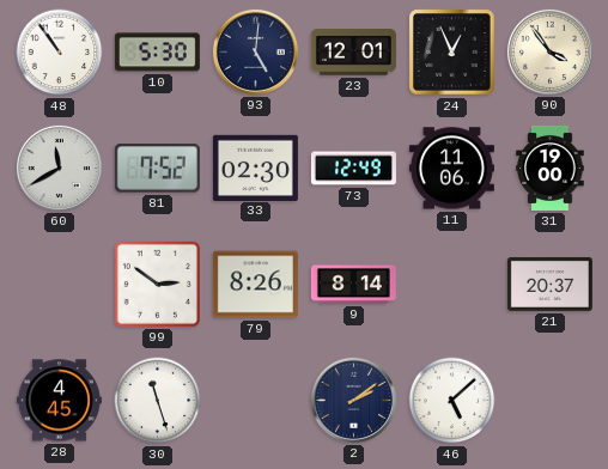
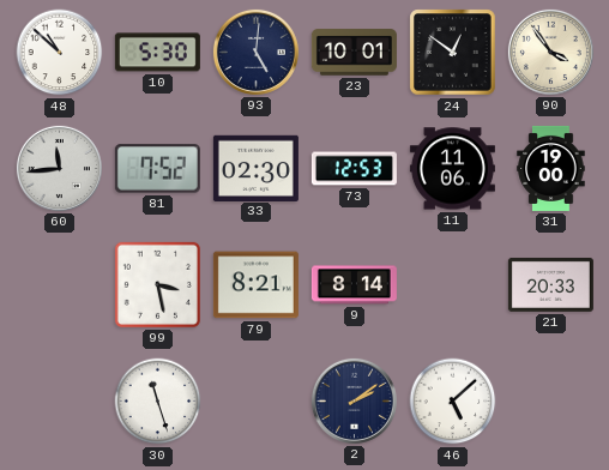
48: 10:54 -> 10:52 (60, 53)
23: 12:01 -> 10:01 (354, 53)
24: 12:56 -> 12:51 (453, 53)
60: 11:40 -> 11:44 (59, 168)
73: 12:49 -> 12:53 (354, 169)
99: 2:51 -> 3:28 (157, 284)
79: 8:26 -> 8:21 (255, 285)
21: 20:37 -> 20:33 (550, 284)
28: 4:45 -> none (59, 401)
